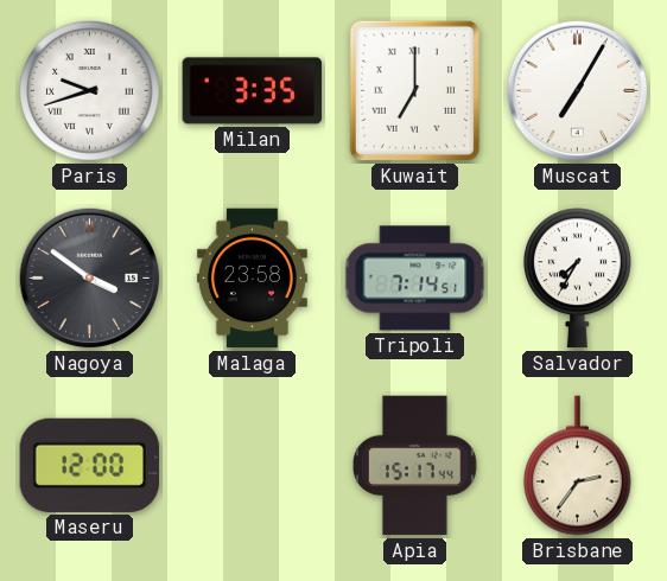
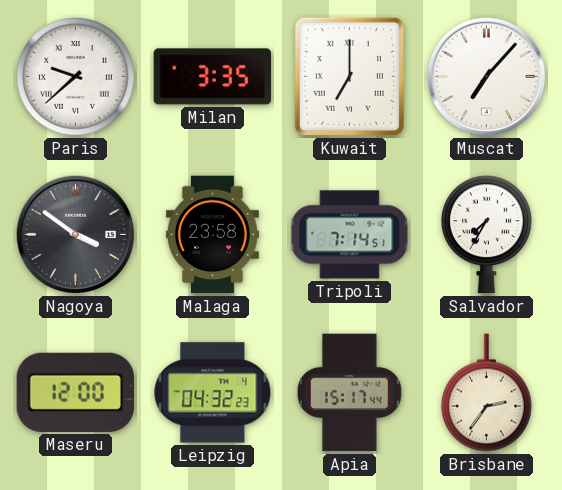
Paris: 9:42 -> 9:38 (76, 77)
Muscat: 7:05 -> 7:07 (487, 77)
Leipzig: none -> 04:32 (213, 393)
